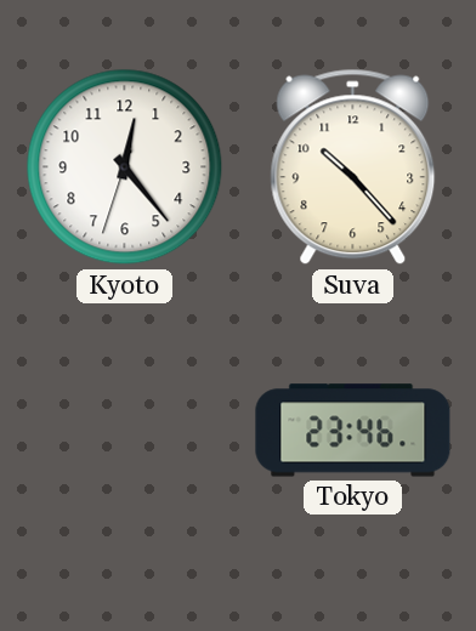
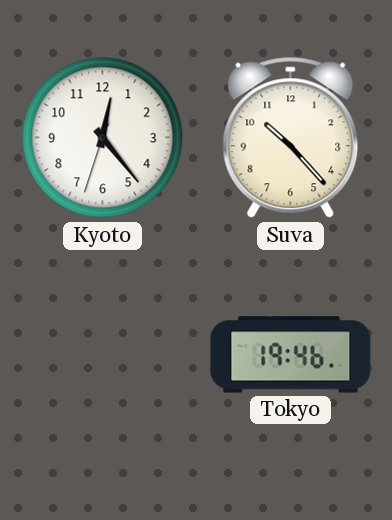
Tokyo: 23:46 -> 19:46 (291, 355)
